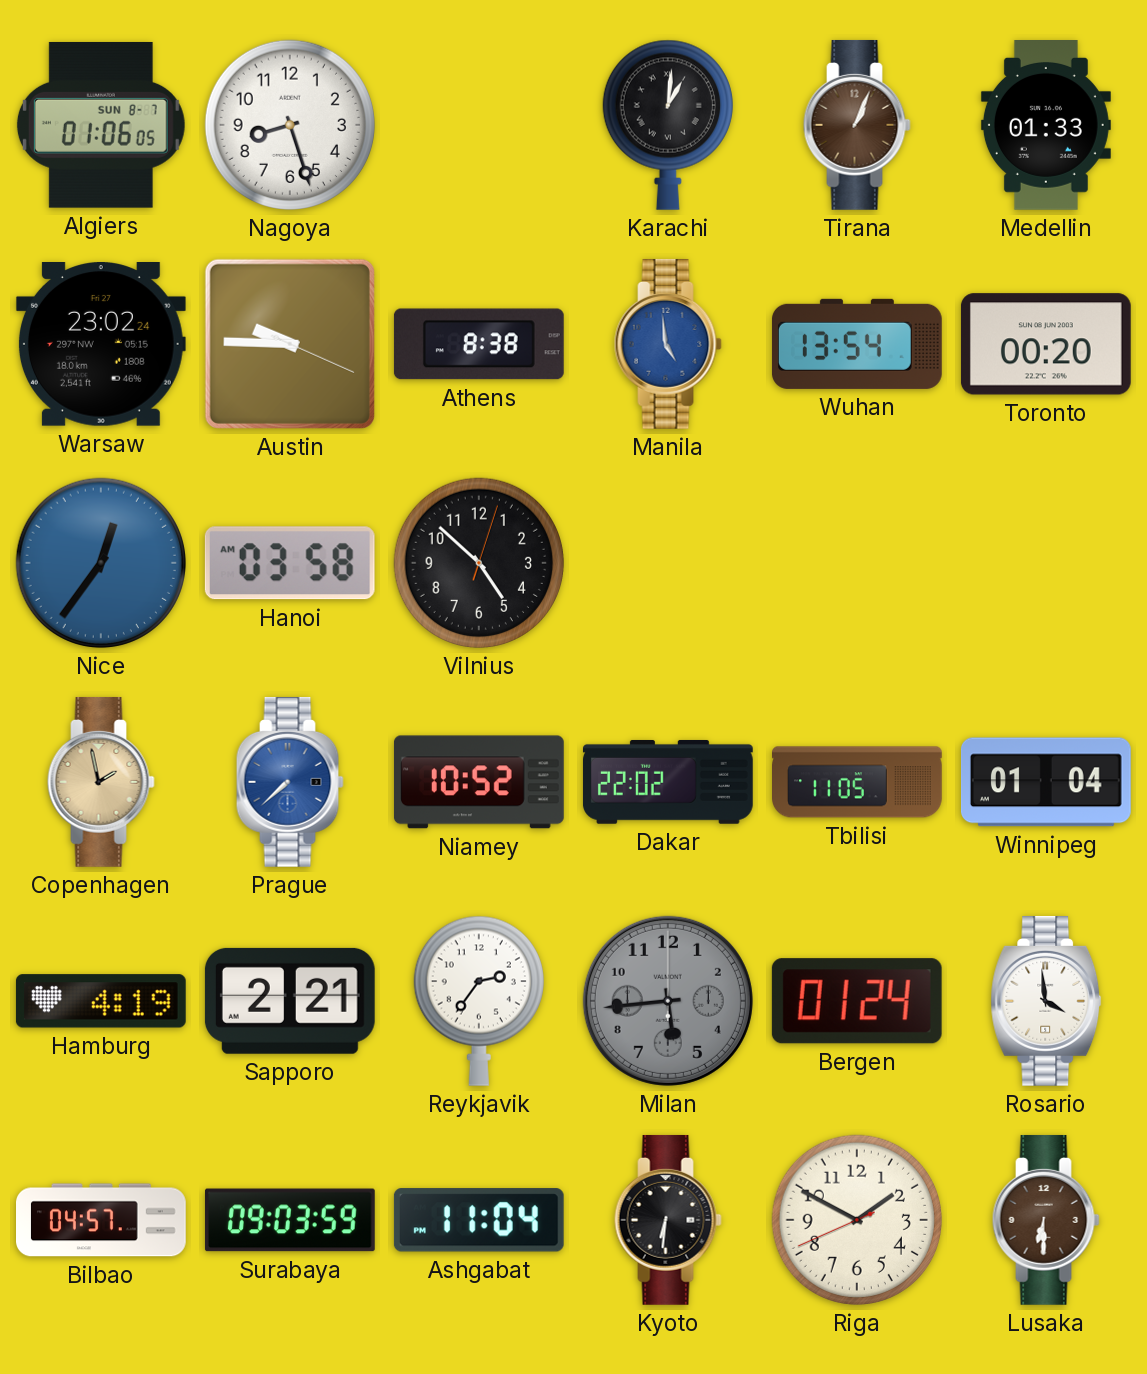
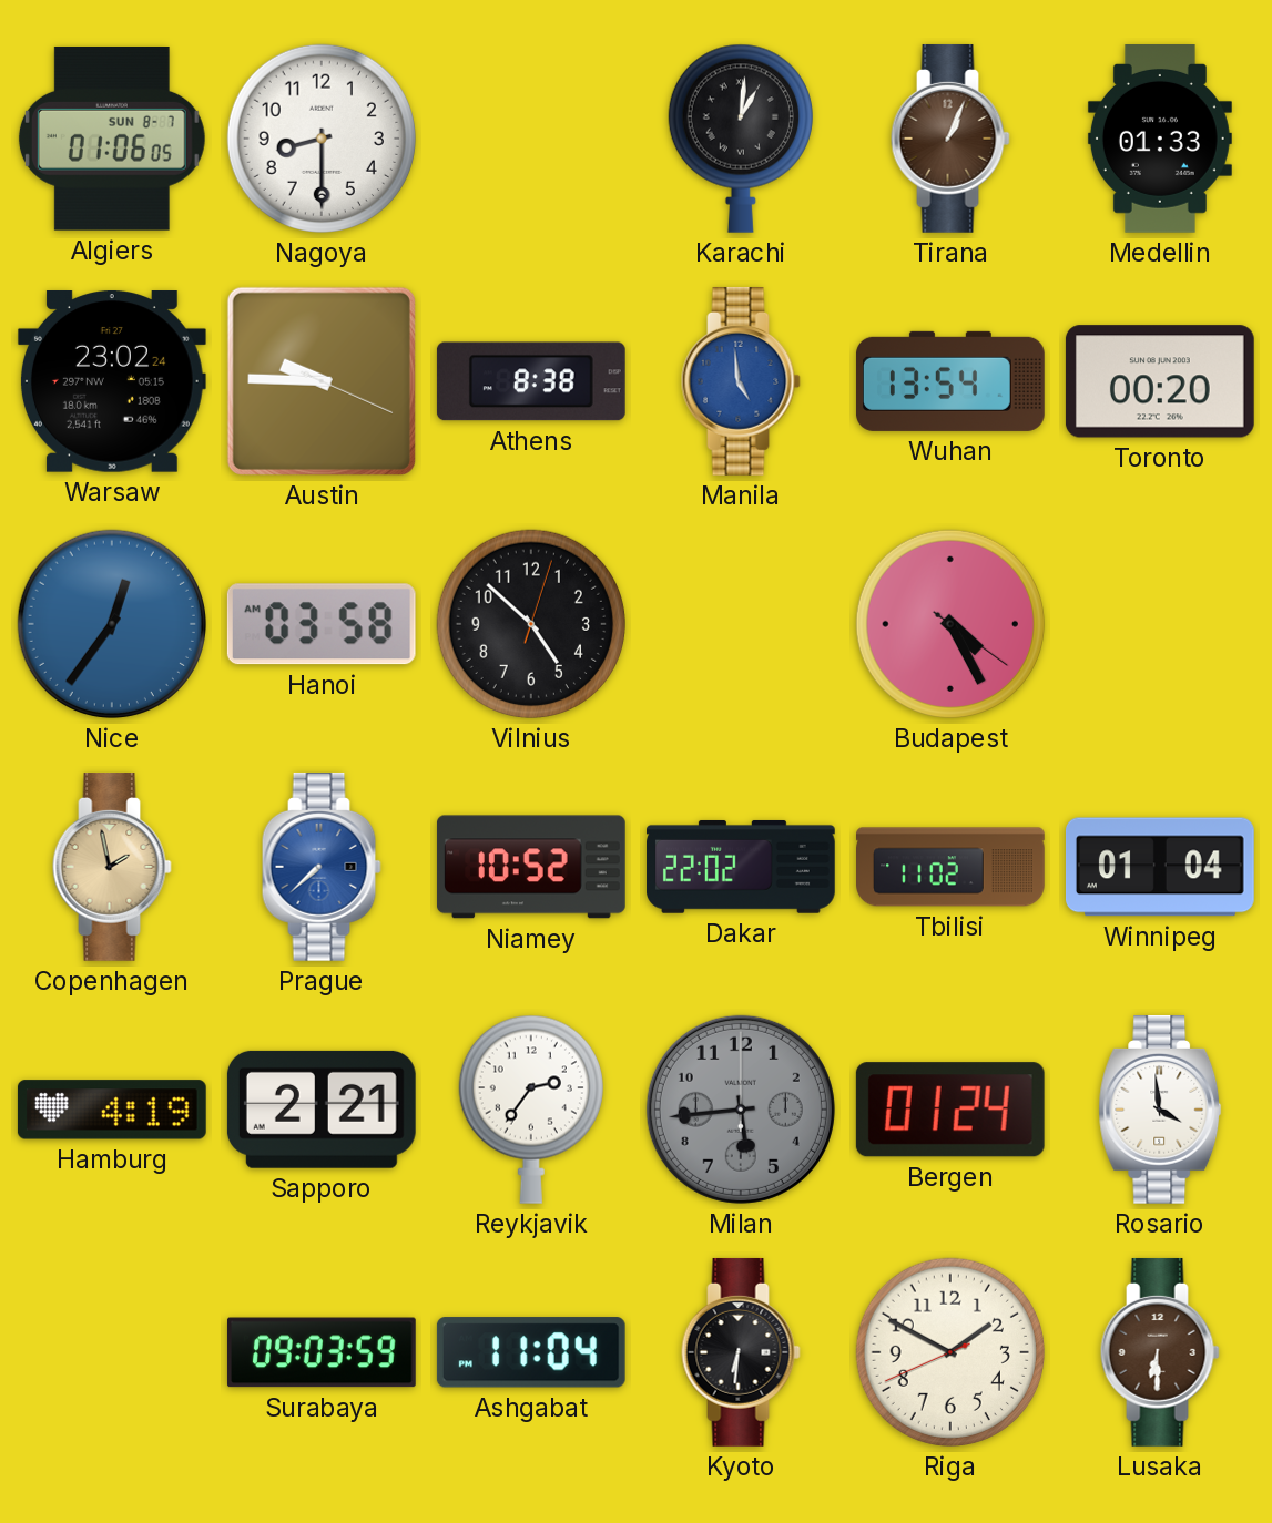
Nagoya: 8:27 -> 8:30 (322, 139)
Budapest: none -> 4:25 (950, 624)
Tbilisi: 11:05 -> 11:02 (952, 867)
Bilbao: 04:57 -> none (102, 1220)
